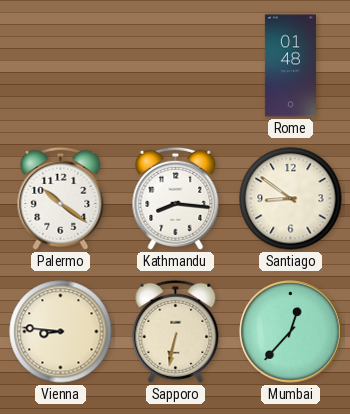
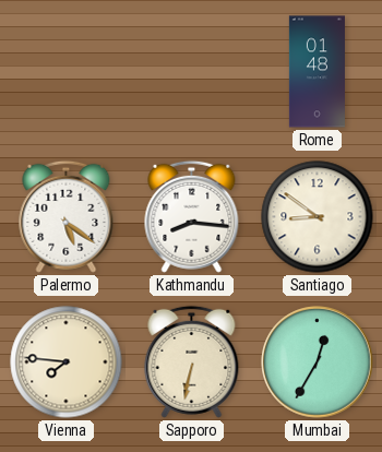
Palermo: 10:21 -> 5:21 (67, 216)
Vienna: 8:46 -> 7:46 (67, 362)
Mumbai: 12:37 -> 12:35 (318, 362)
